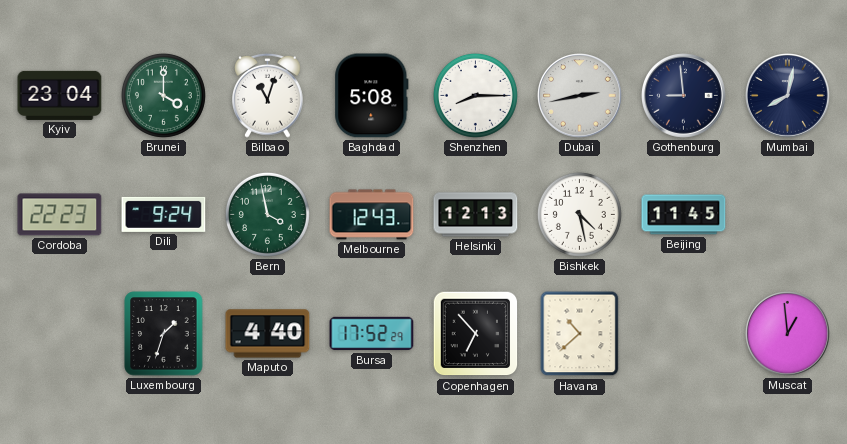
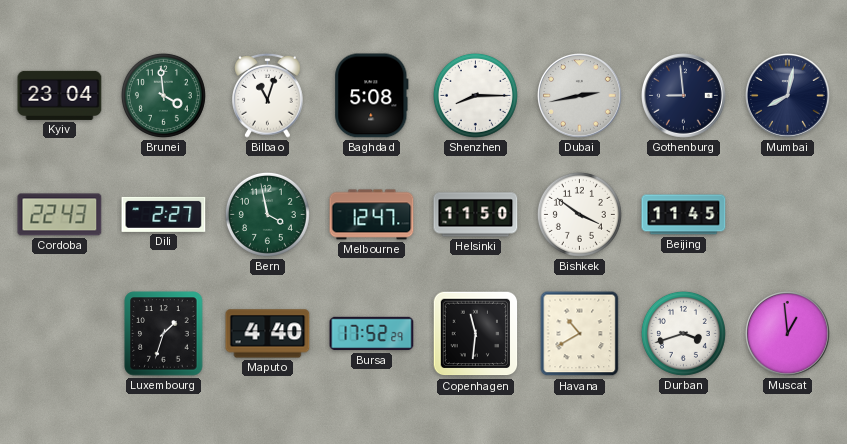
Brunei: 4:00 -> 3:59 (163, 95)
Cordoba: 22:23 -> 22:43 (60, 215)
Dili: 9:24 -> 2:27 (164, 214)
Melbourne: 12:43 -> 12:47 (372, 215)
Helsinki: 12:13 -> 11:50 (476, 215)
Bishkek: 4:28 -> 3:51 (579, 214)
Copenhagen: 6:53 -> 11:31 (476, 334)
Havana: 10:38 -> 10:40 (580, 334)
Durban: none -> 3:42 (683, 333)
